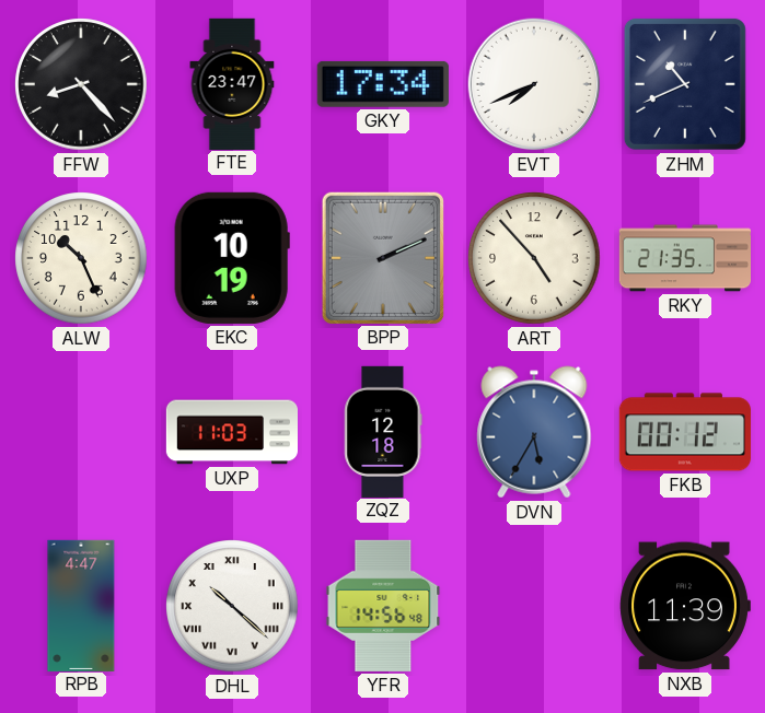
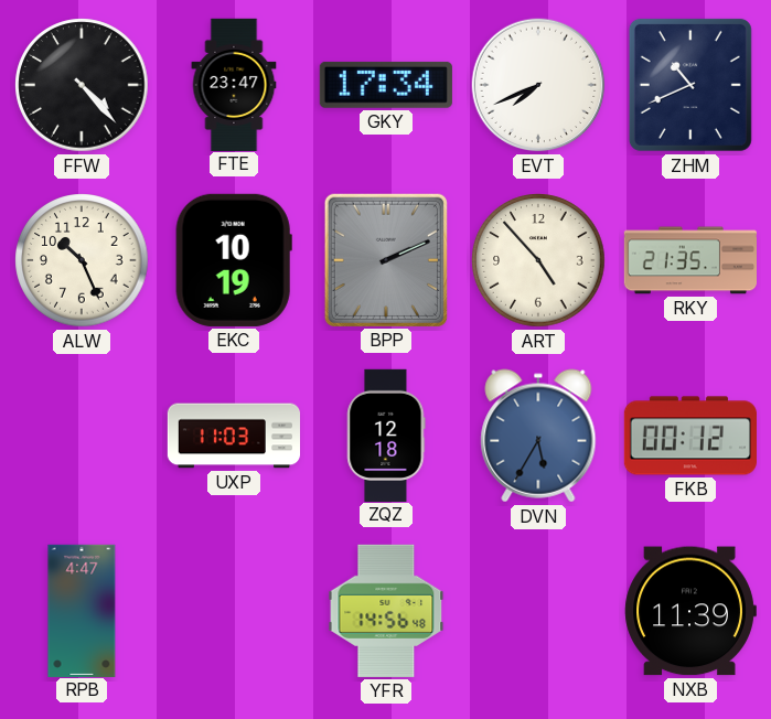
FFW: 8:23 -> 4:23 (82, 85)
DHL: 10:22 -> none (232, 606)
